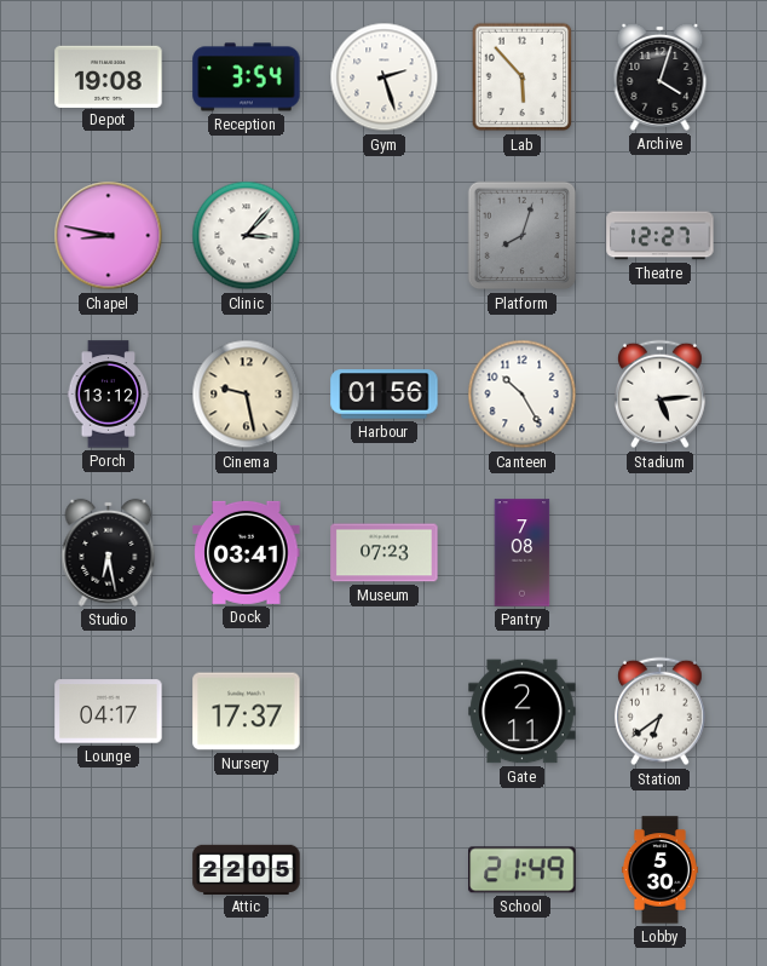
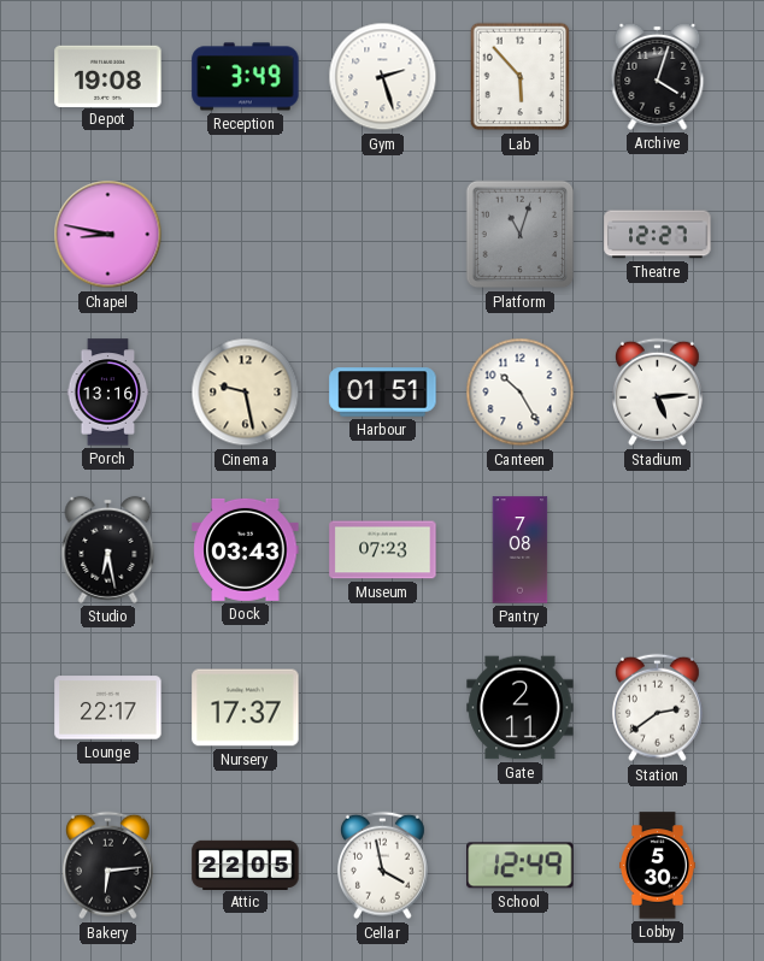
Reception: 3:54 -> 3:49 (246, 77)
Clinic: 3:07 -> none (247, 236)
Platform: 8:03 -> 11:03 (521, 235)
Porch: 13:12 -> 13:16 (108, 393)
Harbour: 01:56 -> 01:51 (383, 393)
Dock: 03:41 -> 03:43 (246, 549)
Lounge: 04:17 -> 22:17 (108, 708)
Station: 6:39 -> 2:39 (657, 708)
Bakery: none -> 6:14 (107, 866)
Cellar: none -> 3:58 (382, 866)
School: 21:49 -> 12:49 (521, 866)
